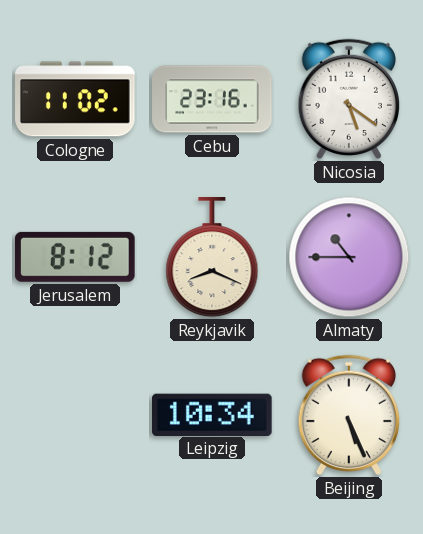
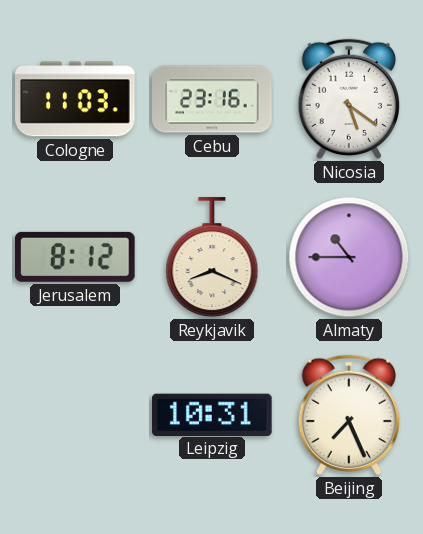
Cologne: 11:02 -> 11:03 (75, 99)
Leipzig: 10:34 -> 10:31 (213, 414)
Beijing: 5:26 -> 7:26 (348, 415)
